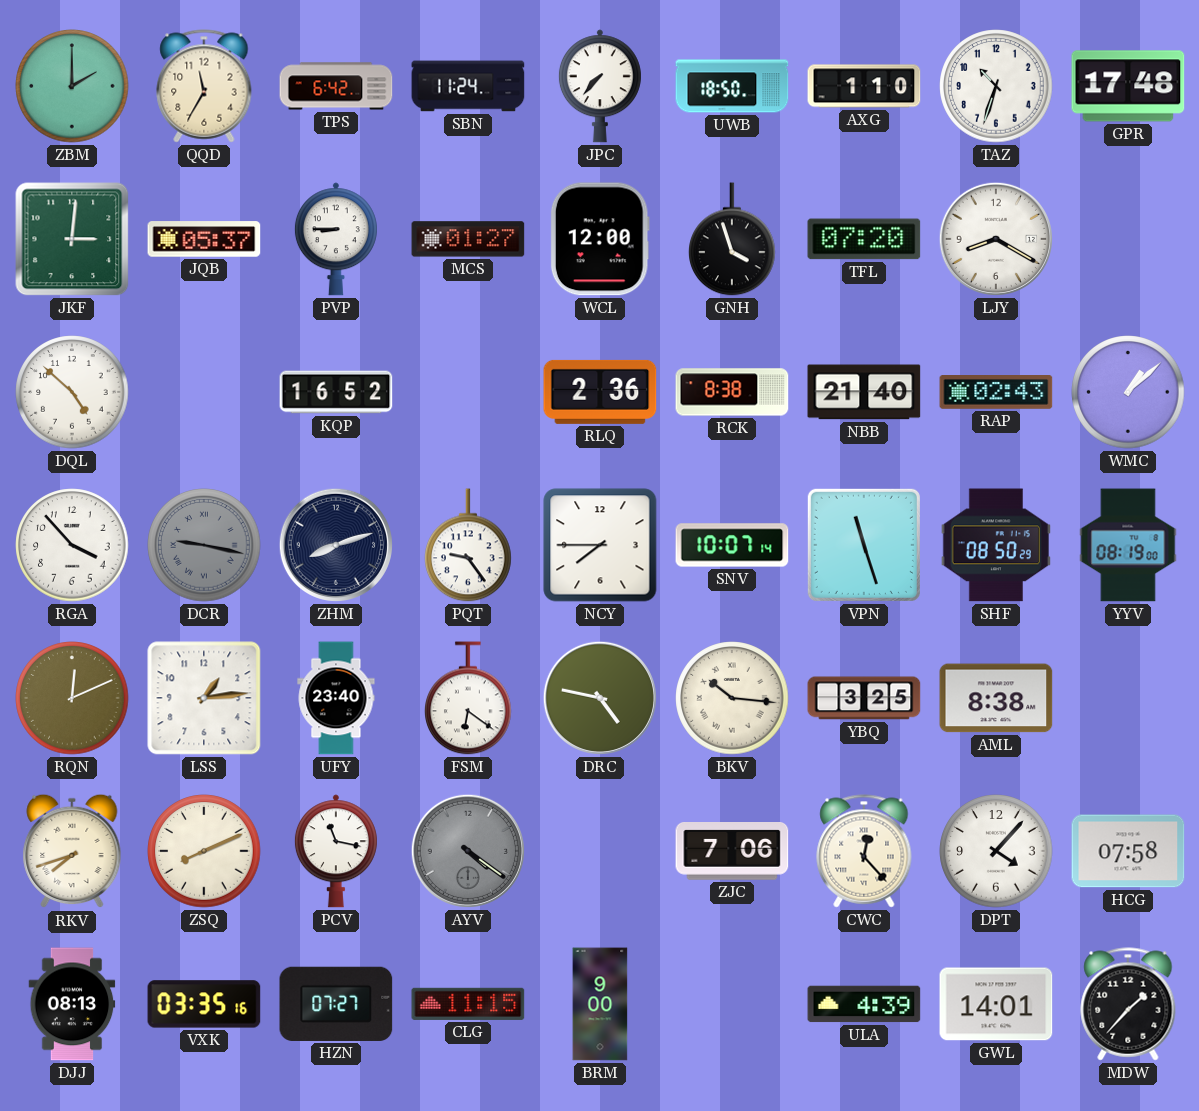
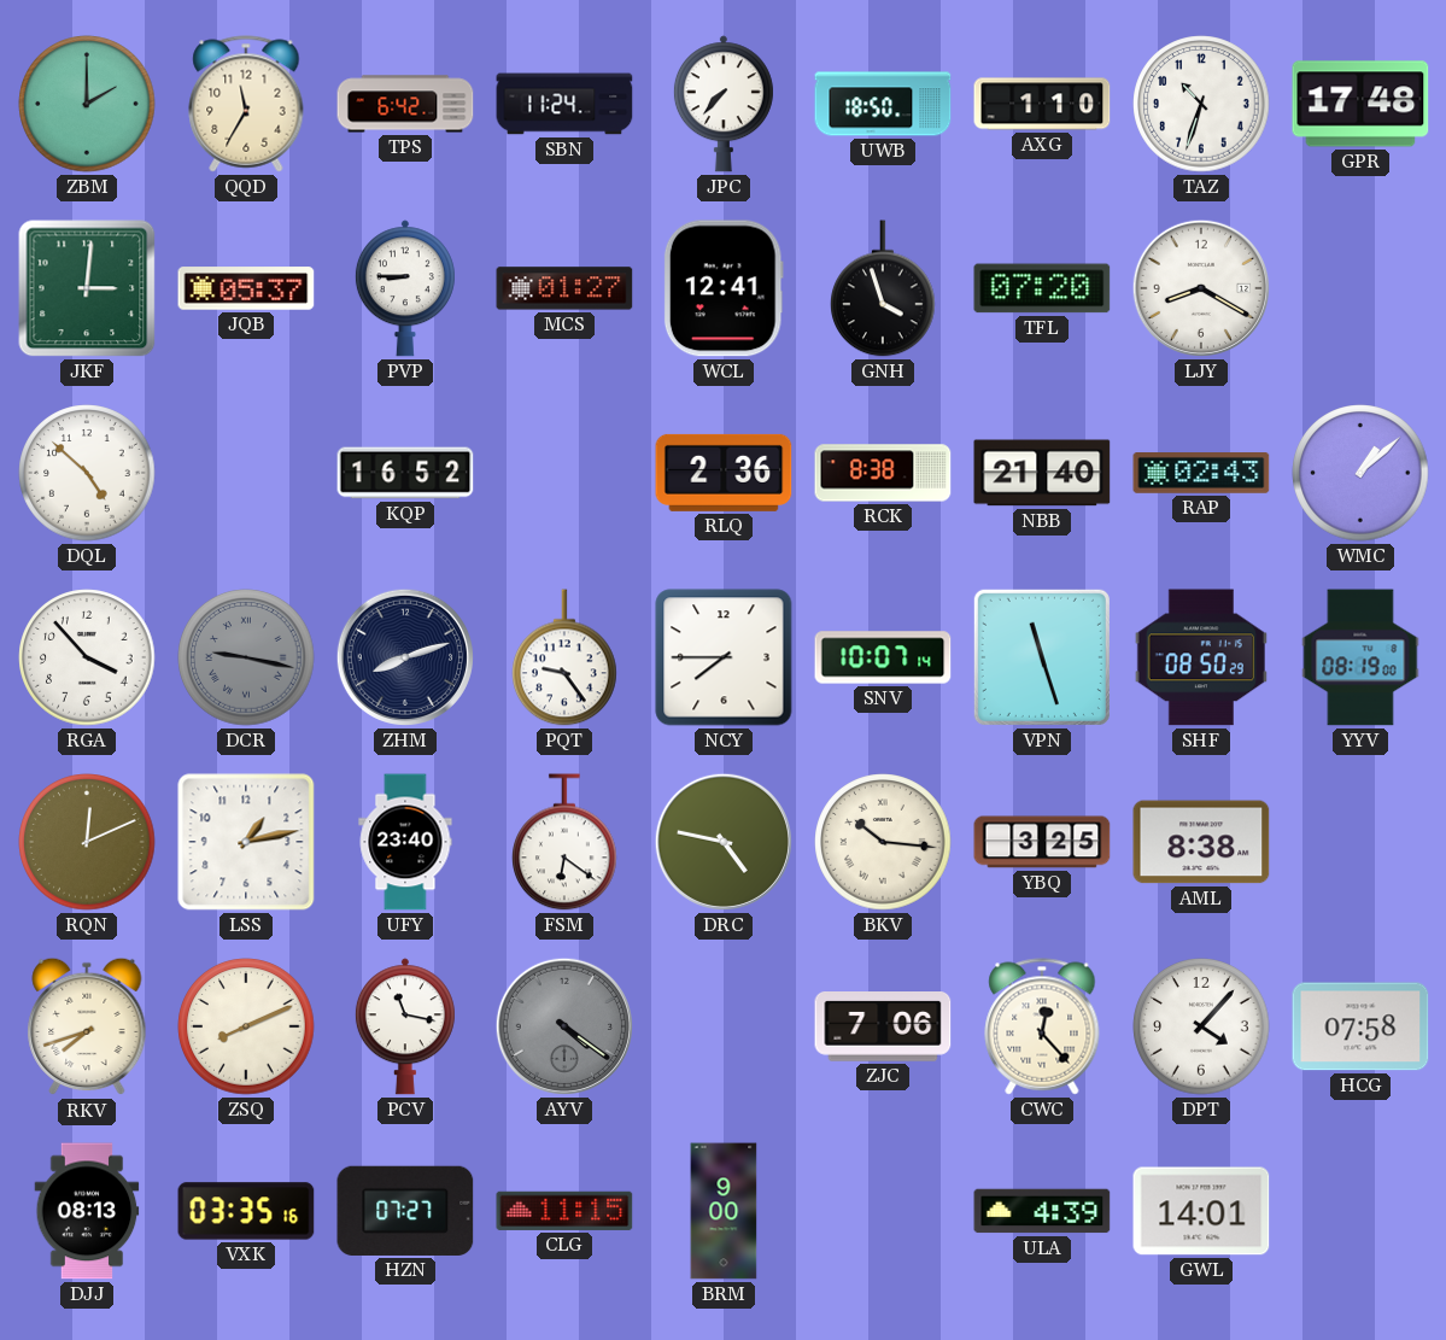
WCL: 12:00 -> 12:41 (724, 288)
LSS: 1:14 -> 1:13 (246, 842)
MDW: 1:37 -> none (1128, 1004)
